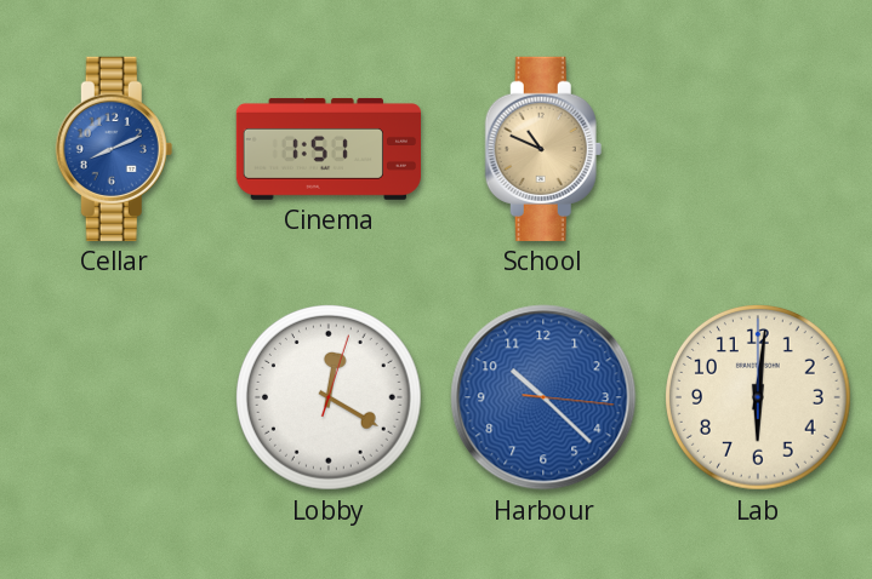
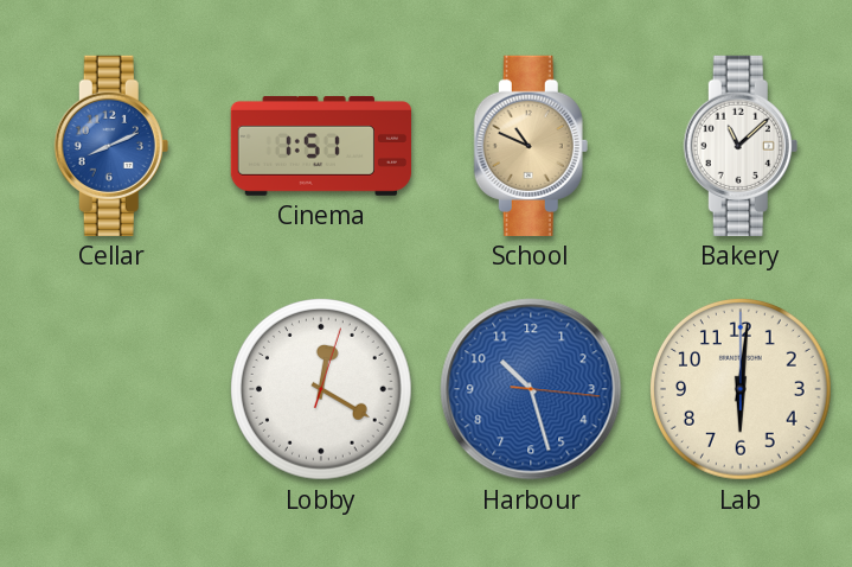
Bakery: none -> 11:08 (741, 146)
Harbour: 10:22 -> 10:27 (531, 389)
